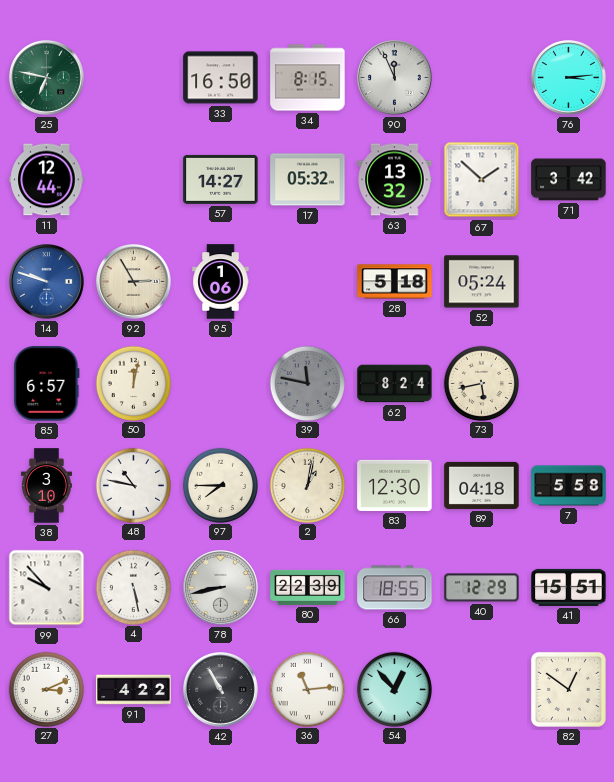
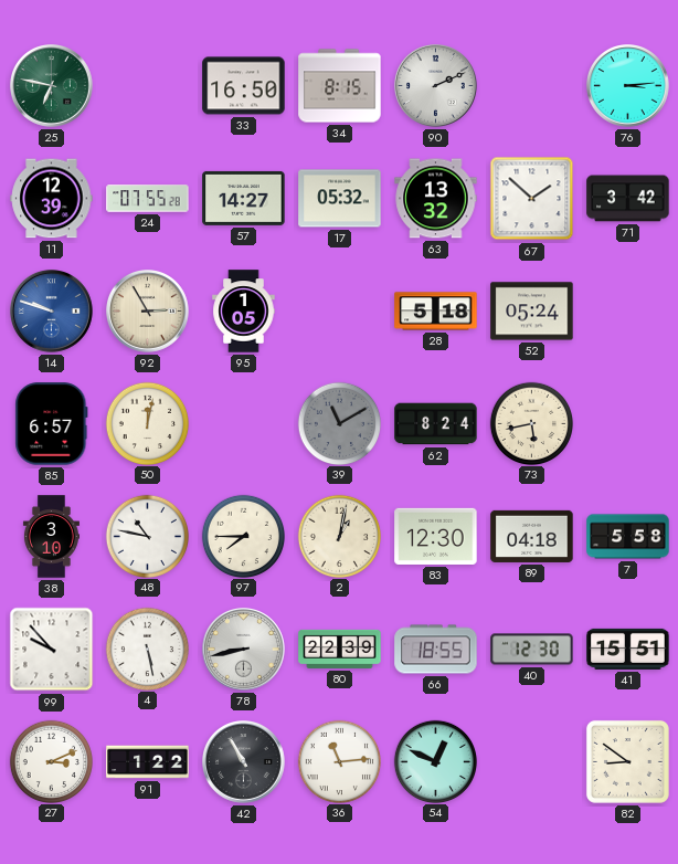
90: 11:56 -> 2:11 (436, 86)
11: 12:44 -> 12:39 (52, 199)
24: none -> 07:55 (148, 199)
95: 1:06 -> 1:05 (244, 312)
39: 11:47 -> 11:10 (339, 423)
40: 12:29 -> 12:30 (532, 650)
91: 4:22 -> 1:22 (148, 762)
54: 12:53 -> 12:49 (435, 761)
82: 12:51 -> 8:51 (627, 761)
